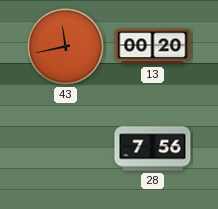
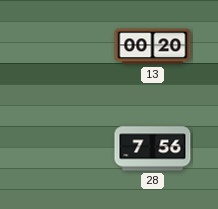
43: 11:43 -> none (66, 47)
